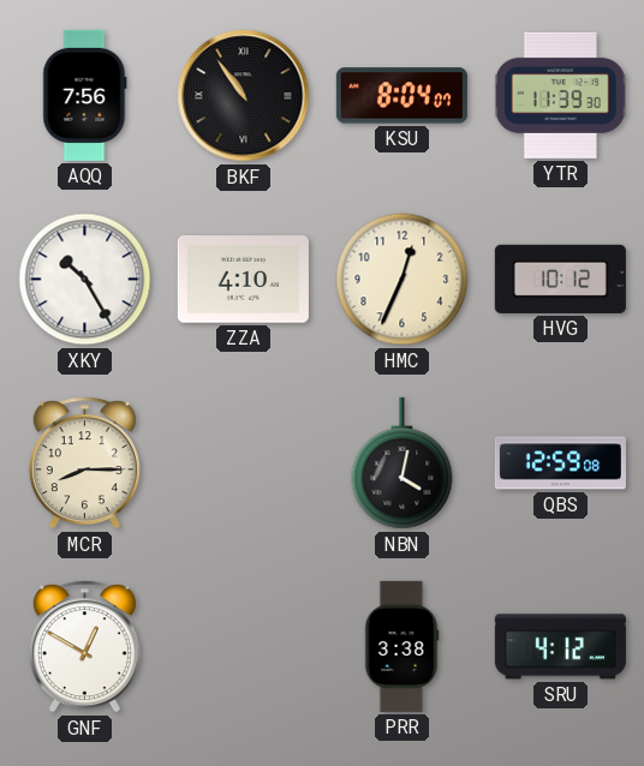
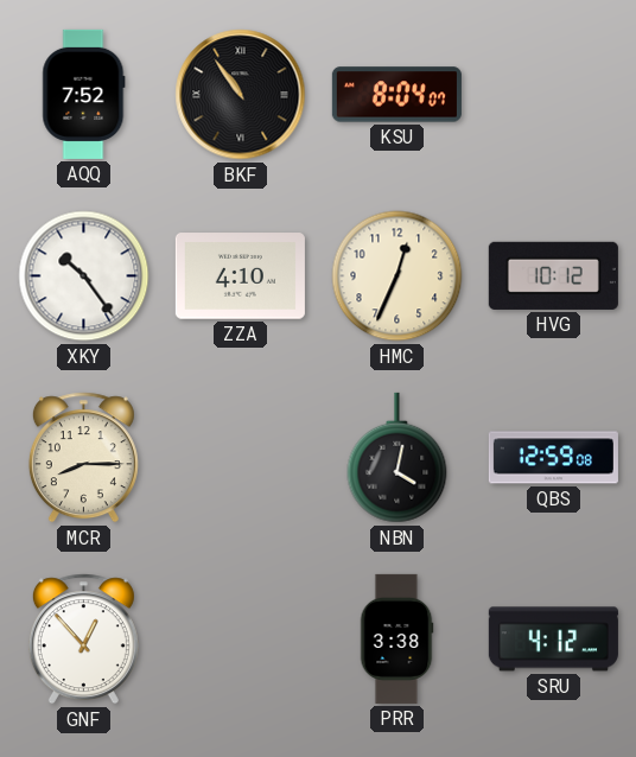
AQQ: 7:56 -> 7:52 (84, 94)
YTR: 11:39 -> none (561, 95)
XKY: 10:25 -> 10:24 (84, 276)
GNF: 12:50 -> 12:53 (83, 640)
